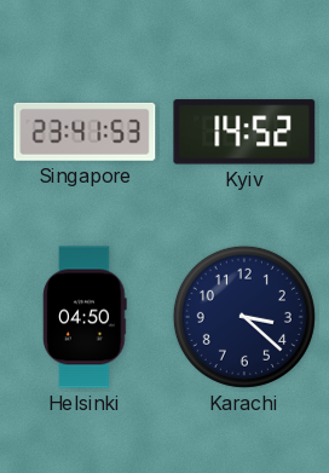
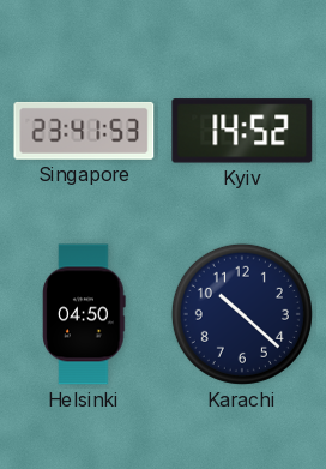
Karachi: 3:22 -> 10:22 (242, 314)
